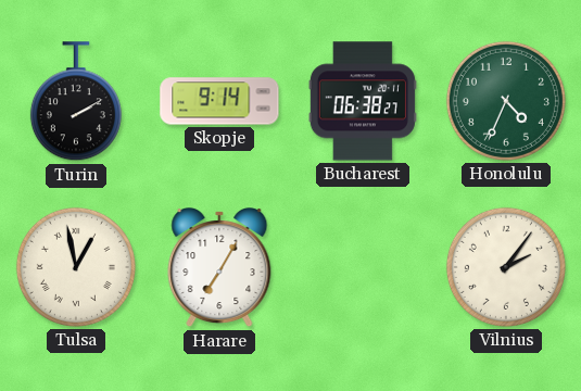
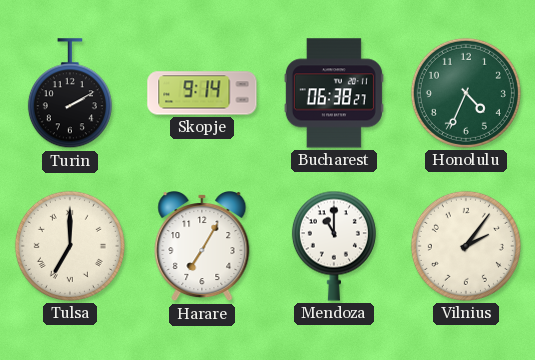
Tulsa: 12:58 -> 7:00 (70, 246)
Mendoza: none -> 11:00 (334, 246)
